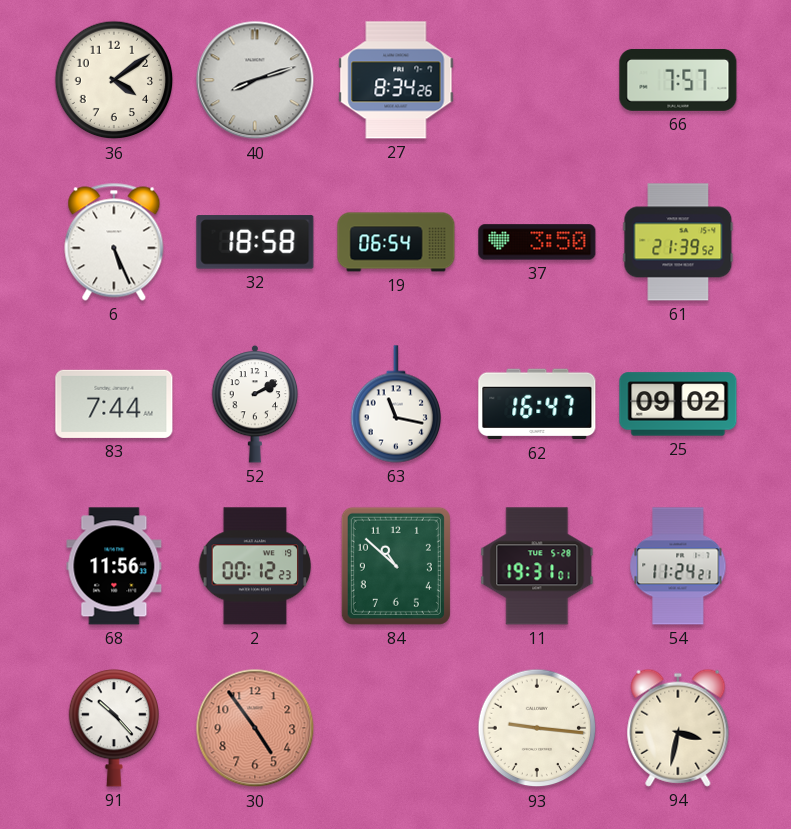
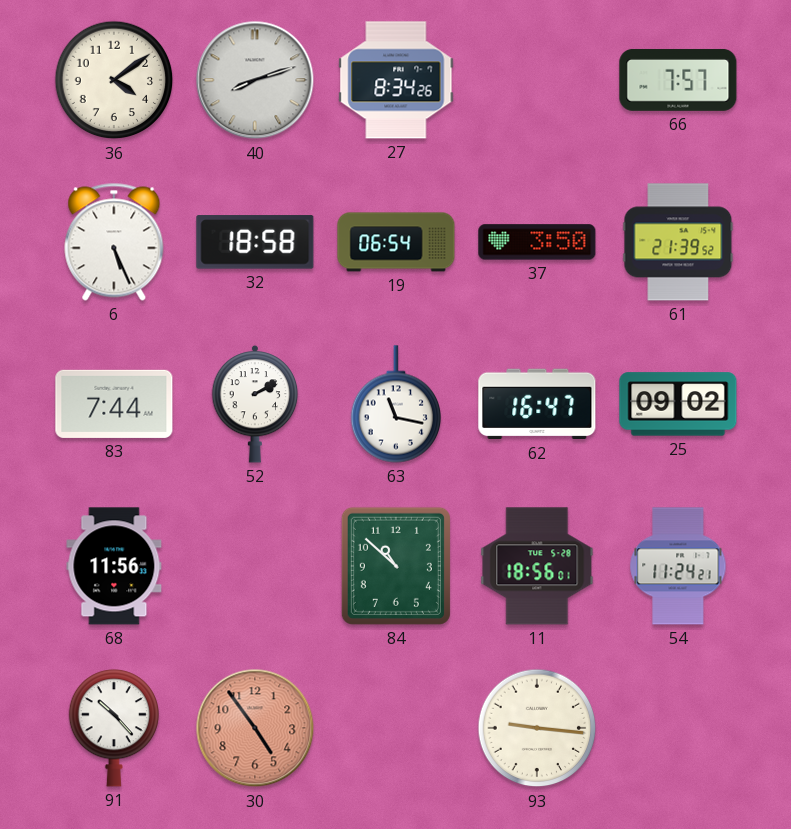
2: 00:12 -> none (255, 566)
11: 19:31 -> 18:56 (537, 566)
94: 3:32 -> none (678, 728)
